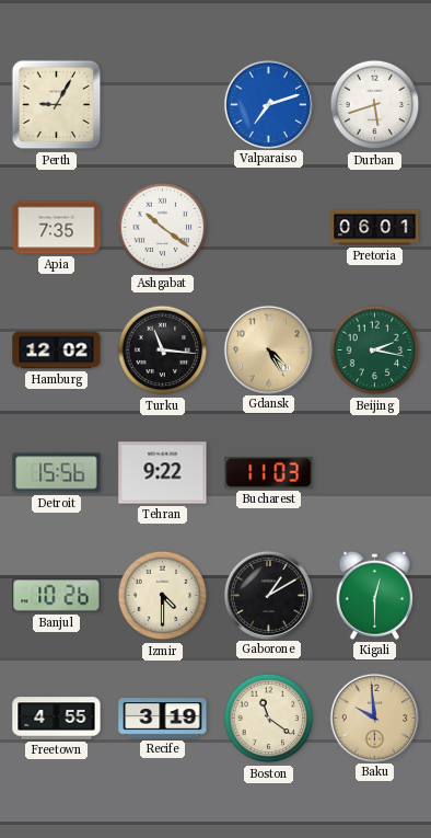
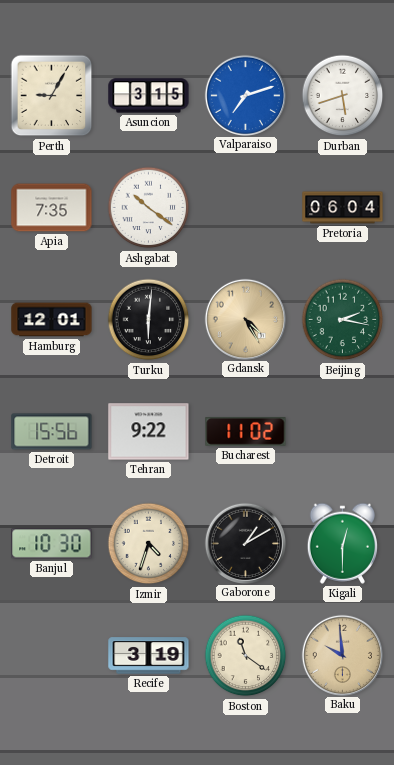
Asuncion: none -> 3:15 (149, 96)
Pretoria: 06:01 -> 06:04 (343, 208)
Hamburg: 12:02 -> 12:01 (52, 320)
Turku: 11:16 -> 6:01 (149, 320)
Bucharest: 11:03 -> 11:02 (246, 432)
Banjul: 10:26 -> 10:30 (52, 544)
Izmir: 4:30 -> 4:33 (149, 544)
Freetown: 4:55 -> none (57, 719)
